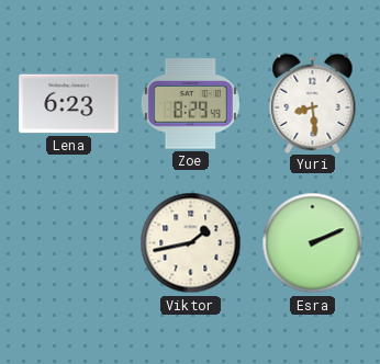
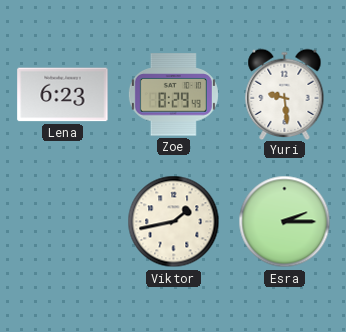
Yuri: 8:29 -> 9:29 (285, 94)
Esra: 2:11 -> 2:15 (285, 222)
